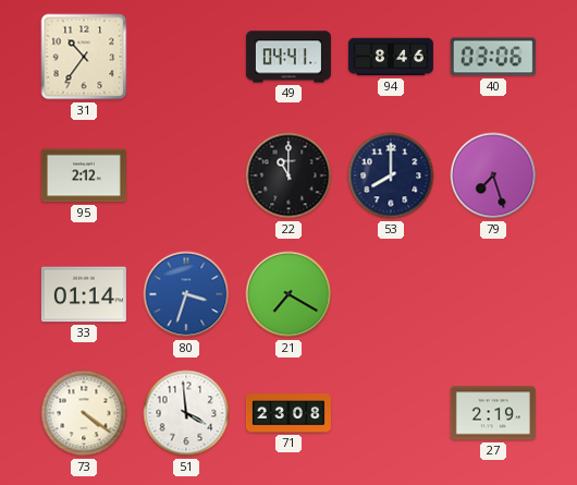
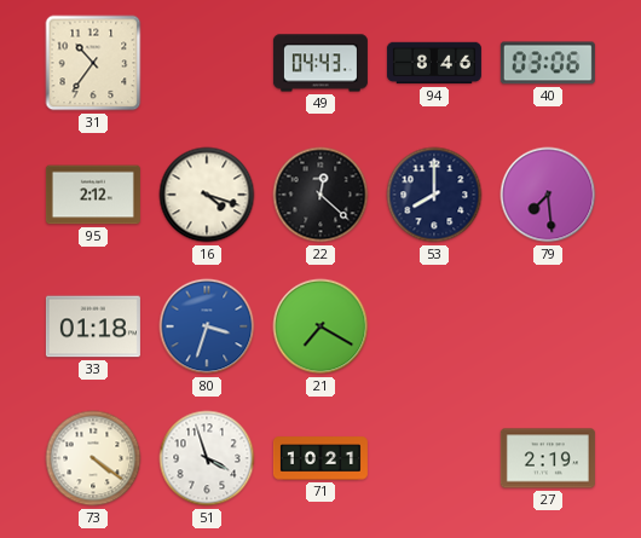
49: 04:41 -> 04:43 (320, 63)
16: none -> 4:18 (207, 195)
22: 11:00 -> 12:22 (320, 195)
79: 7:27 -> 7:29 (548, 195)
33: 01:14 -> 01:18 (93, 326)
51: 3:59 -> 3:57 (207, 458)
71: 23:08 -> 10:21 (320, 458)
